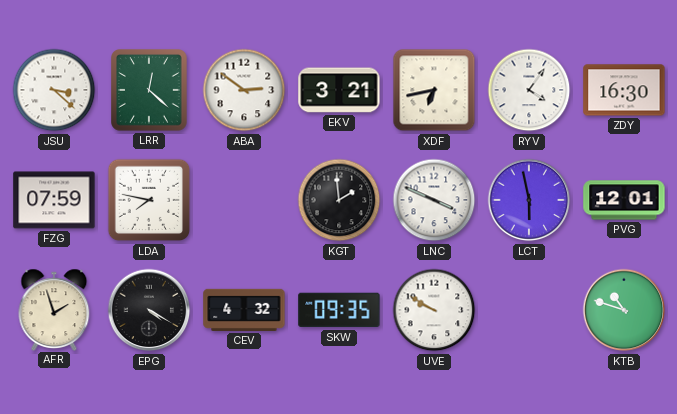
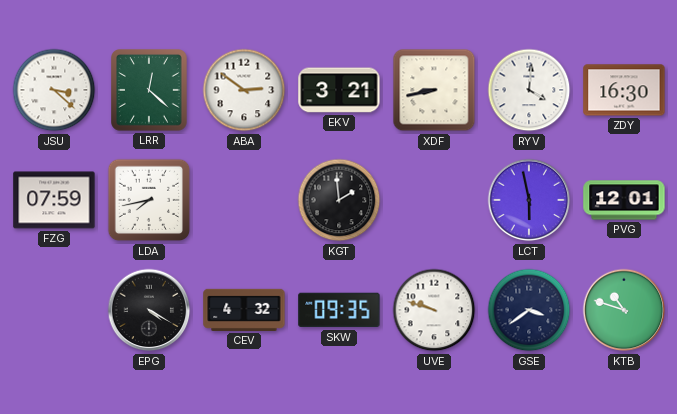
XDF: 6:43 -> 8:43 (434, 90)
RYV: 4:06 -> 4:01 (529, 90)
LDA: 7:47 -> 7:43 (149, 200)
LNC: 3:49 -> none (434, 200)
AFR: 1:57 -> none (54, 309)
UVE: 9:50 -> 9:48 (434, 310)
GSE: none -> 3:39 (529, 310)
